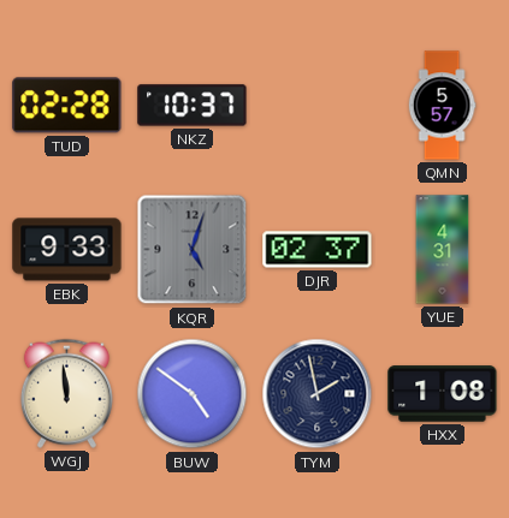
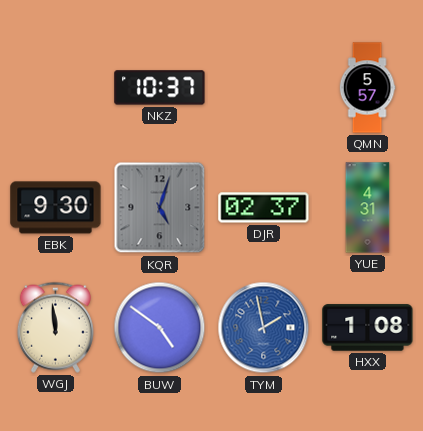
TUD: 02:28 -> none (67, 106)
EBK: 9:33 -> 9:30 (56, 208)
TYM dial: navy -> blue (264, 328)
